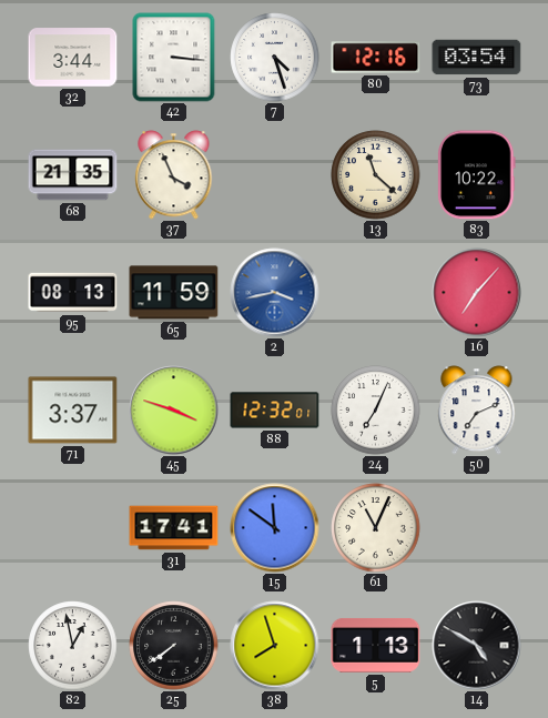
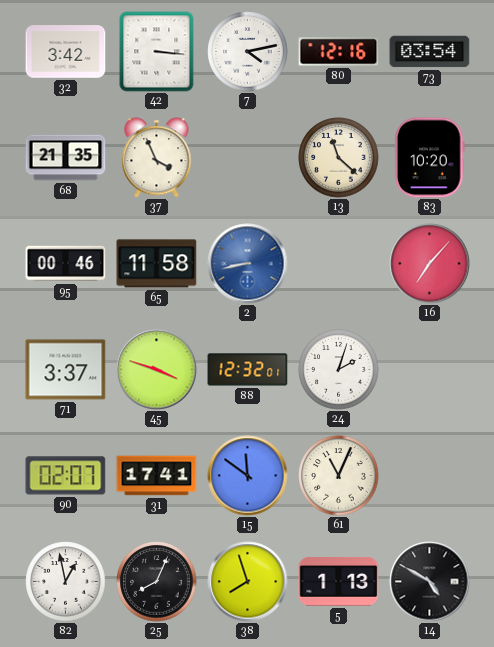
32: 3:44 -> 3:42 (66, 52)
7: 4:27 -> 4:13 (248, 52)
83: 10:22 -> 10:20 (430, 158)
95: 08:13 -> 00:46 (66, 264)
65: 11:59 -> 11:58 (157, 264)
2: 3:43 -> 8:43 (248, 264)
24: 7:04 -> 2:03 (339, 370)
50: 7:11 -> none (477, 411)
90: none -> 02:07 (66, 476)
25: 7:39 -> 8:04 (157, 582)
